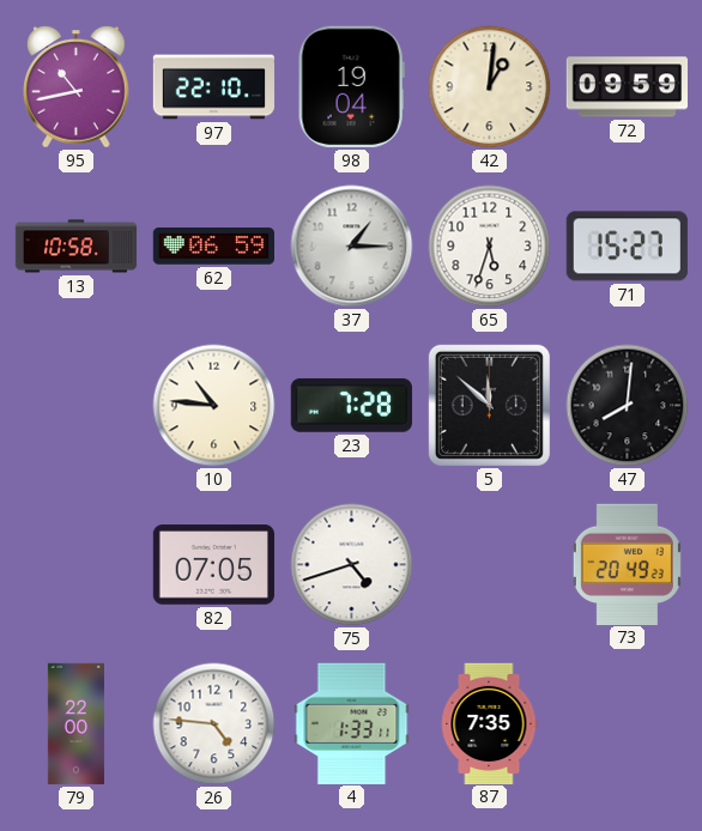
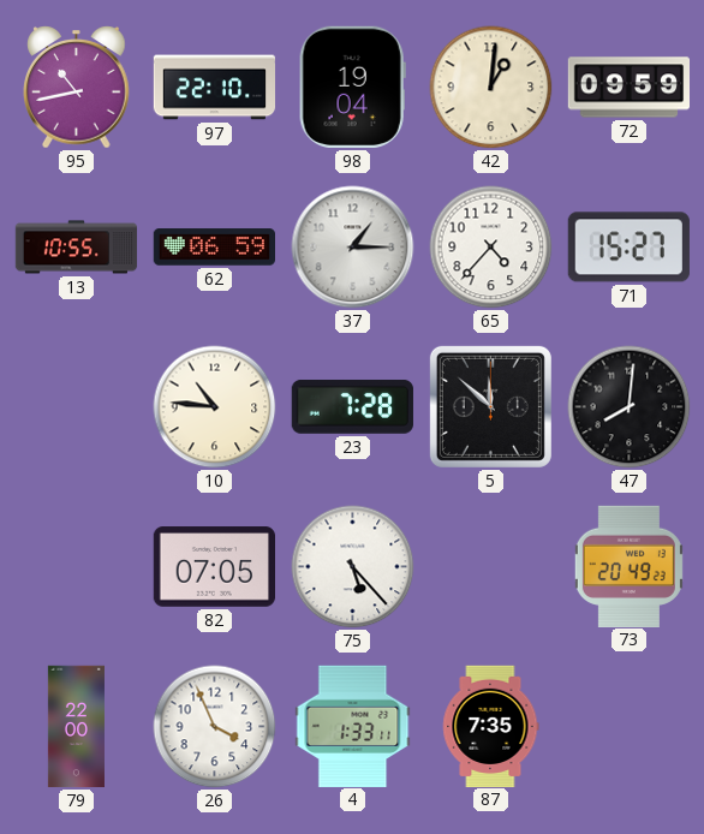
13: 10:58 -> 10:55 (77, 248)
65: 5:33 -> 4:37 (491, 248)
75: 4:42 -> 5:23 (353, 567)
26: 4:46 -> 3:56 (215, 727)
